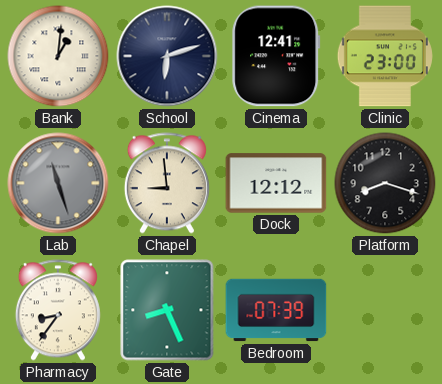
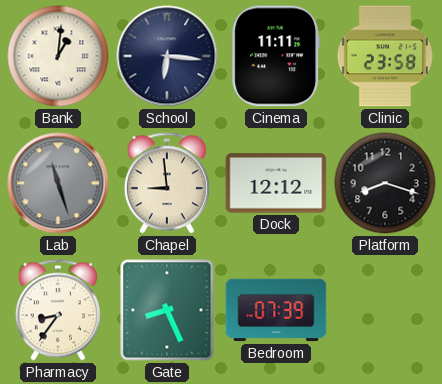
School: 6:12 -> 6:16 (167, 56)
Cinema: 12:41 -> 11:11 (276, 56)
Clinic: 23:00 -> 23:58 (385, 56)
